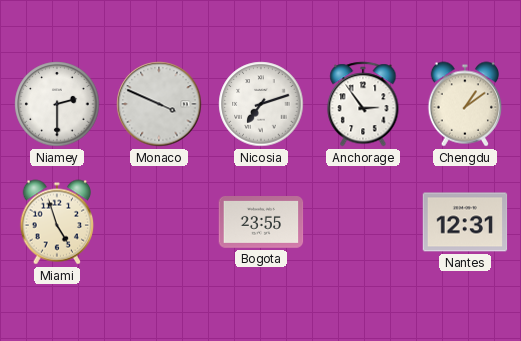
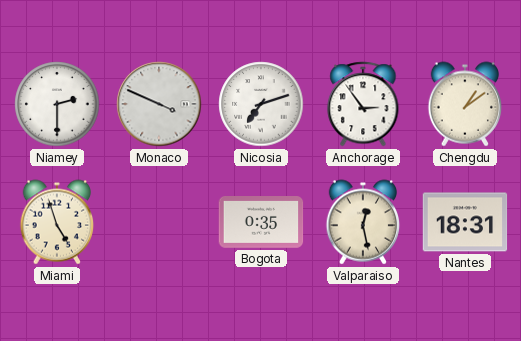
Bogota: 23:55 -> 0:35 (261, 223)
Valparaiso: none -> 12:28 (363, 222)
Nantes: 12:31 -> 18:31 (465, 222)
